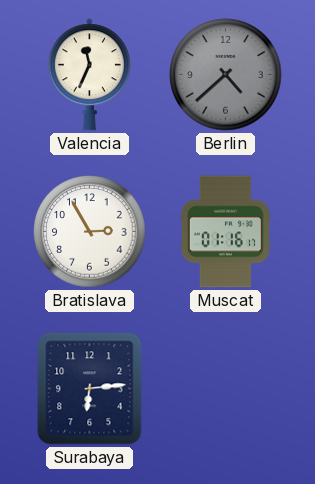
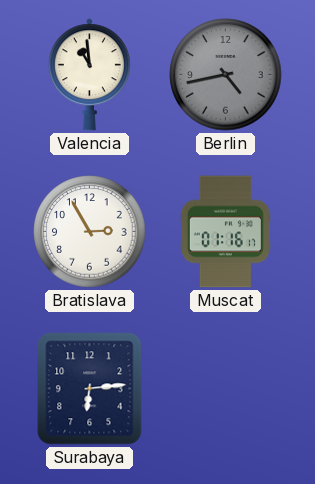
Valencia: 11:34 -> 10:59 (89, 75)
Berlin: 4:38 -> 4:43 (226, 75)
